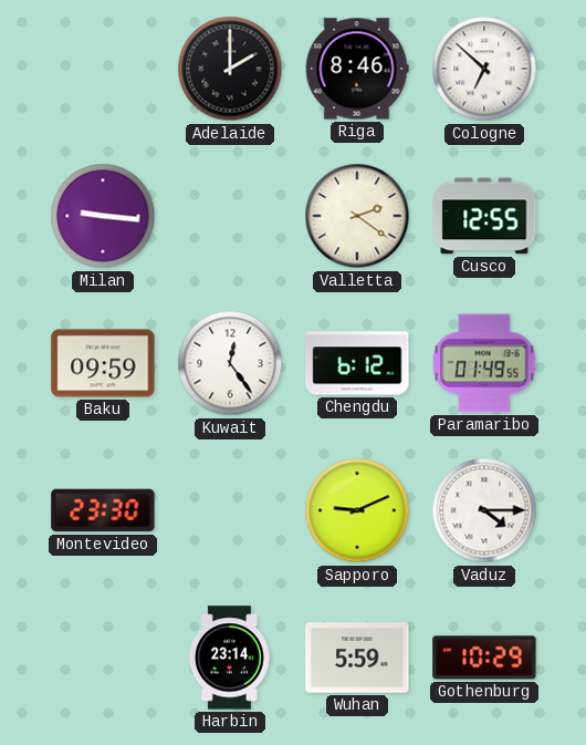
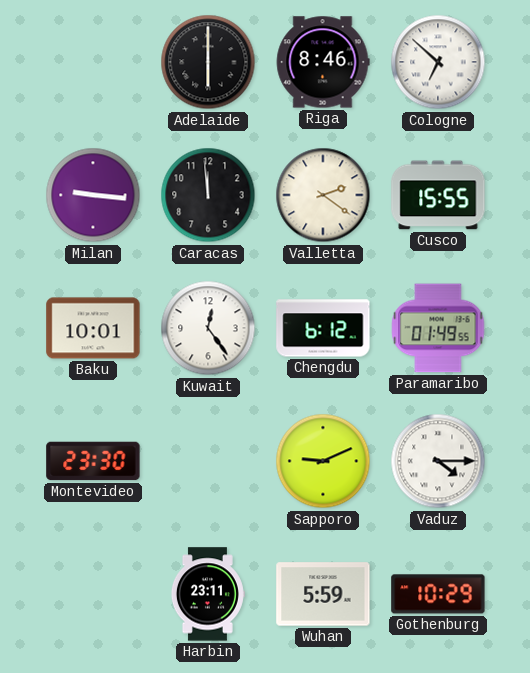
Adelaide: 2:00 -> 6:00 (208, 62)
Caracas: none -> 11:59 (208, 195)
Cusco: 12:55 -> 15:55 (438, 195)
Baku: 09:59 -> 10:01 (93, 328)
Harbin: 23:14 -> 23:11 (207, 594)
